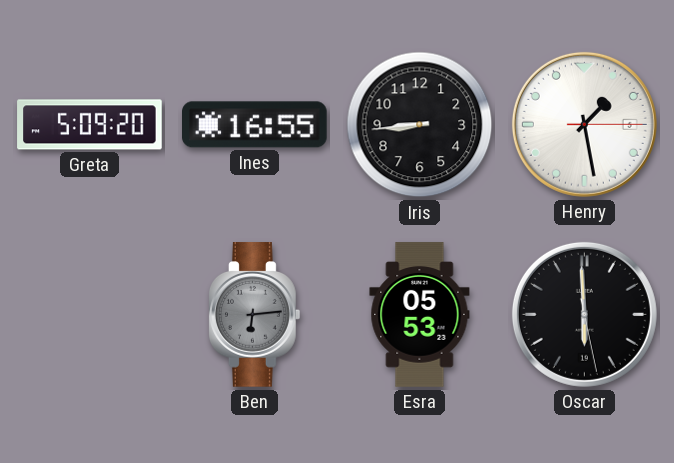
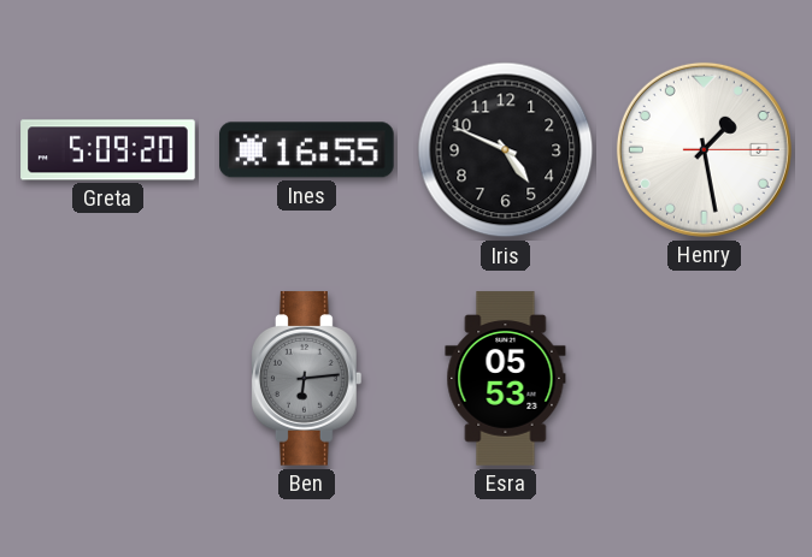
Iris: 8:44 -> 4:49 (506, 150)
Oscar: 5:59 -> none (584, 314)
